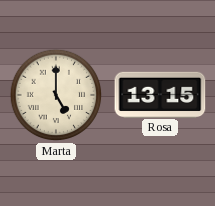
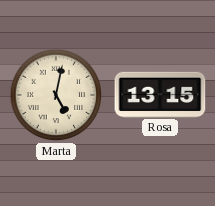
Marta: 5:00 -> 5:02 (56, 95)
